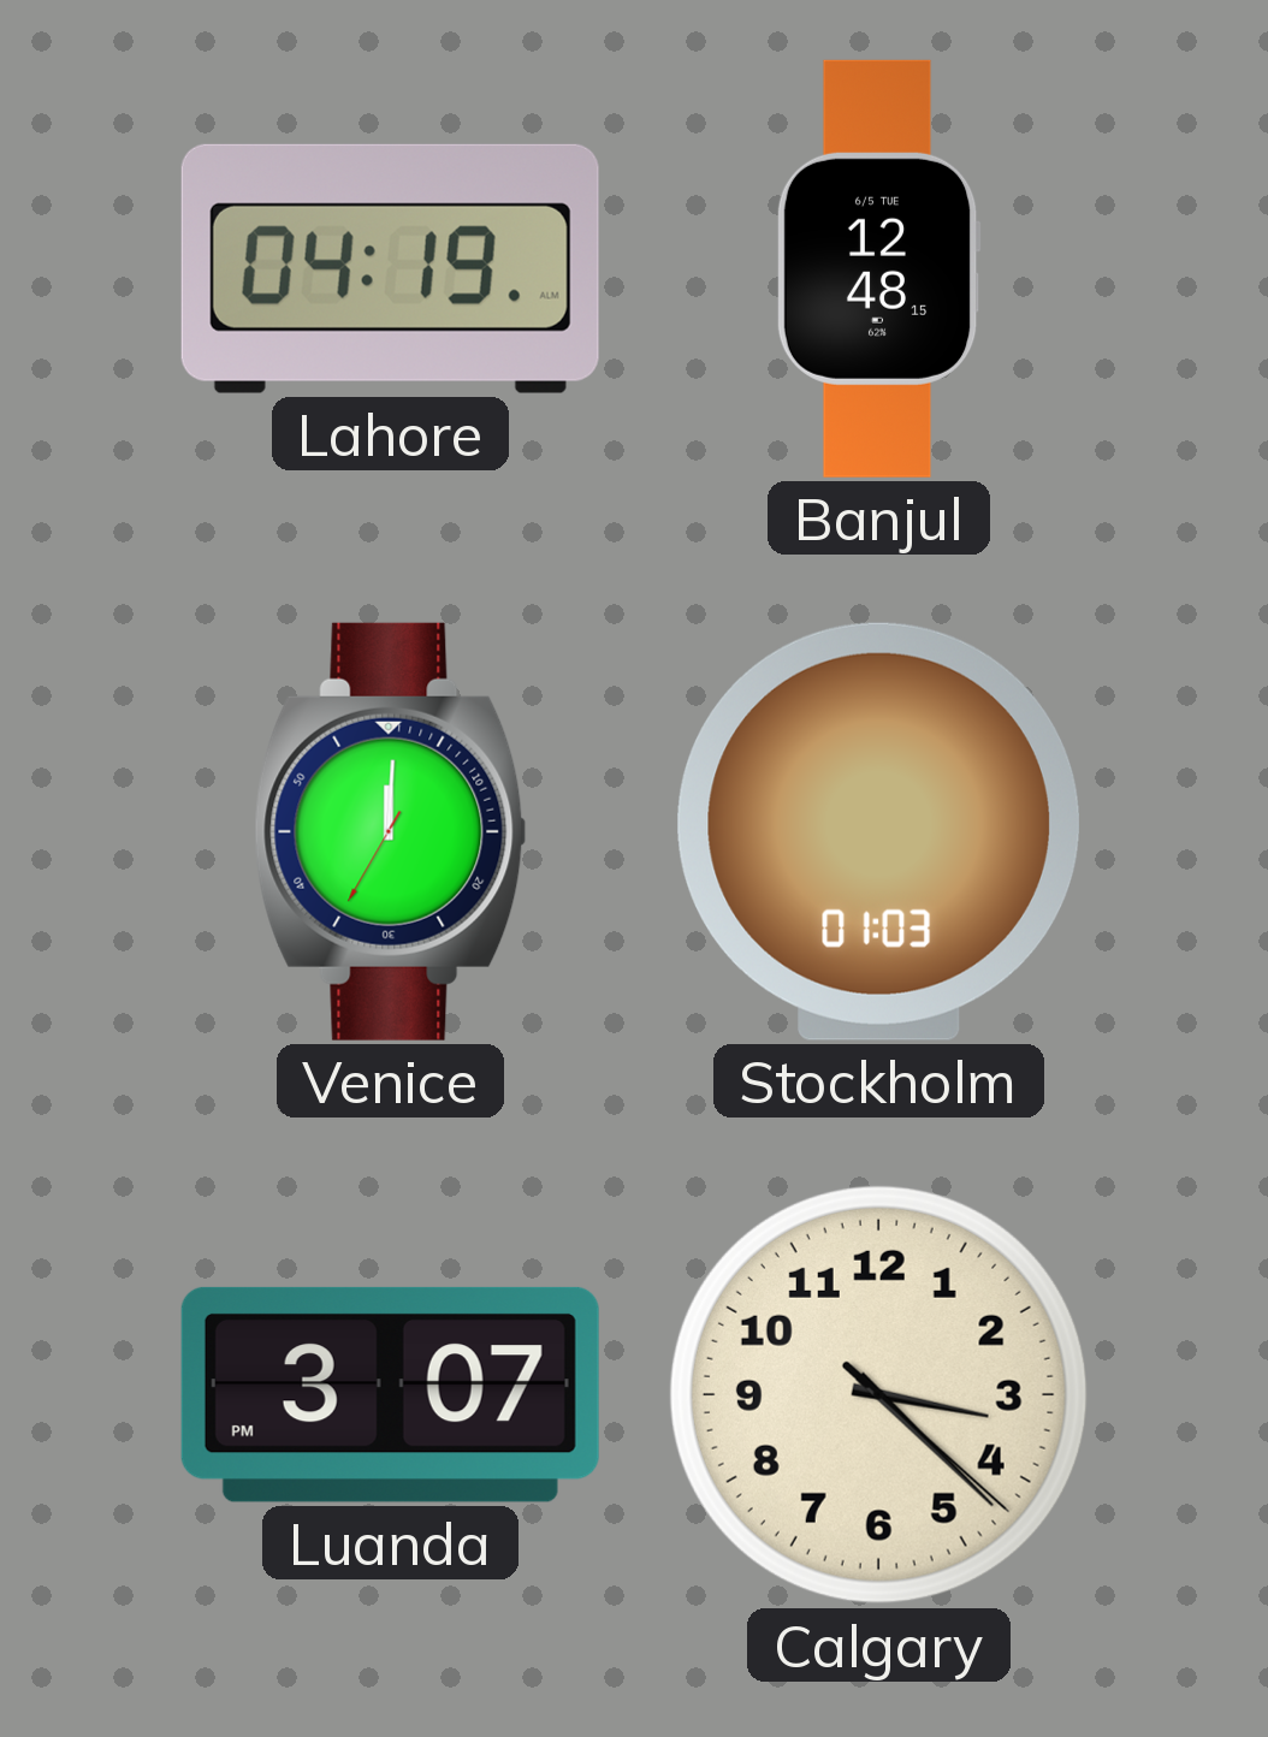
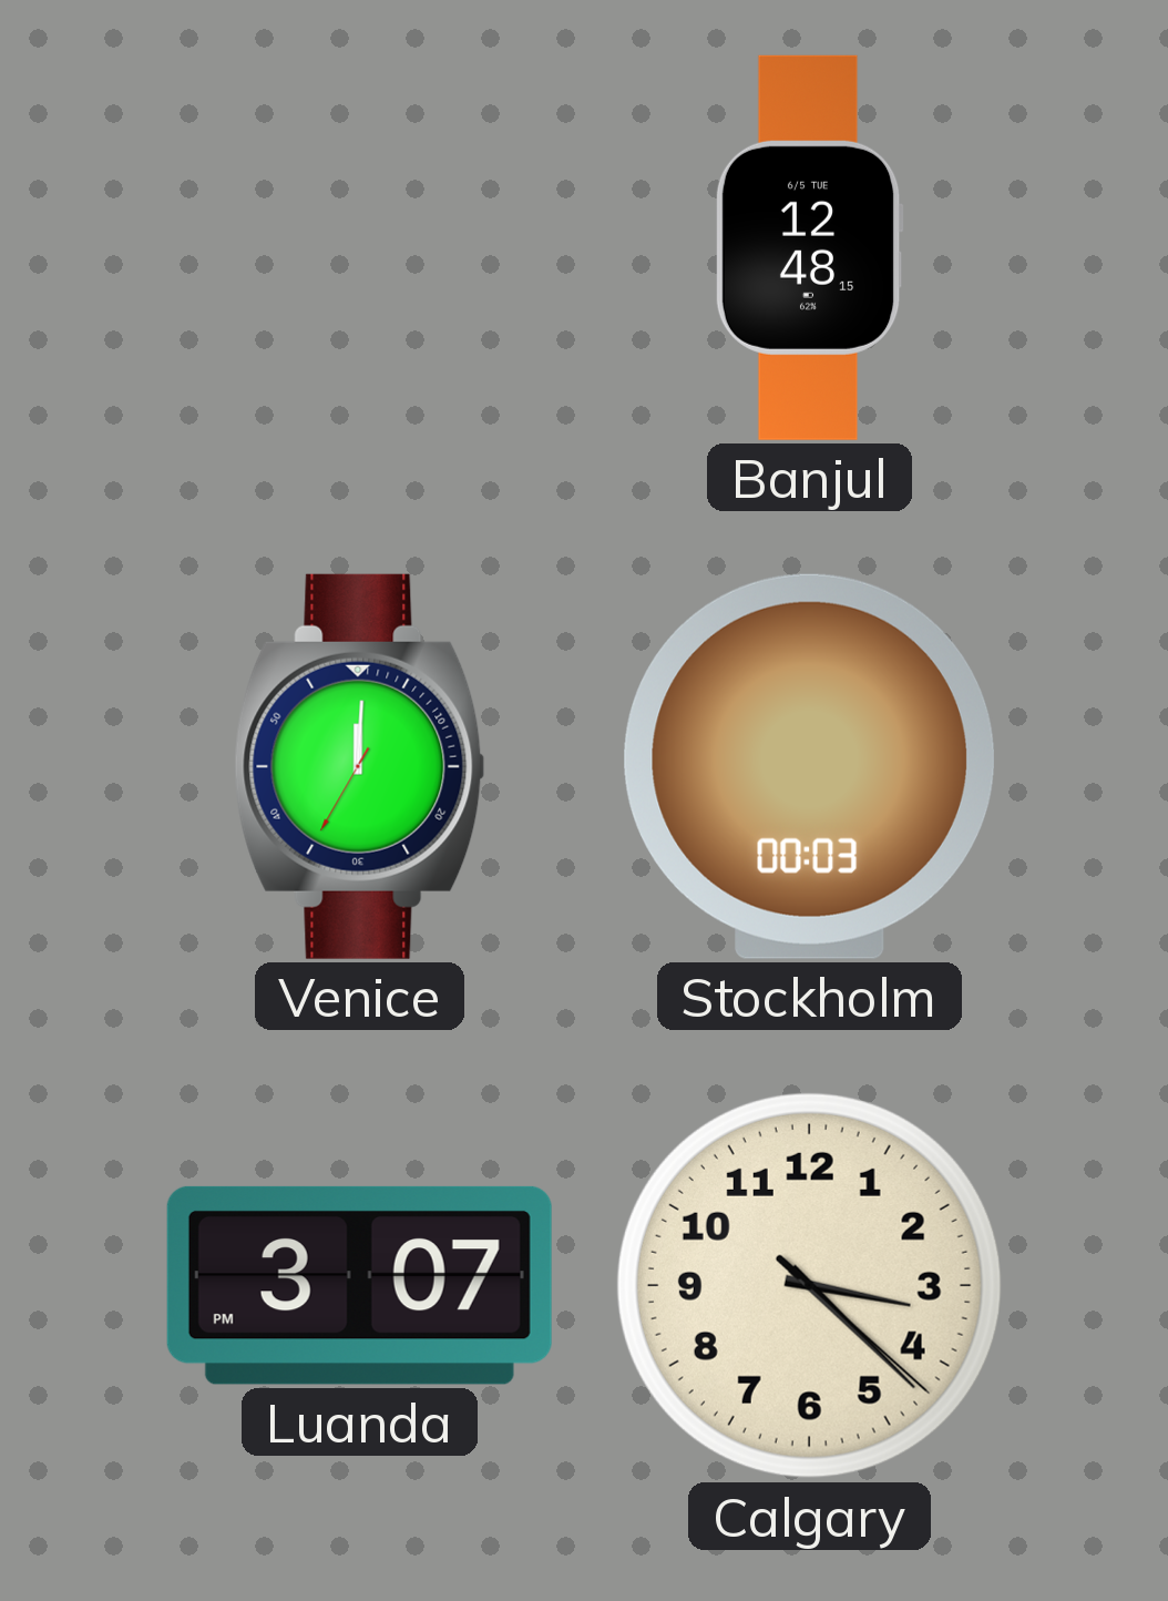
Lahore: 04:19 -> none (390, 268)
Stockholm: 01:03 -> 00:03 (809, 766)
